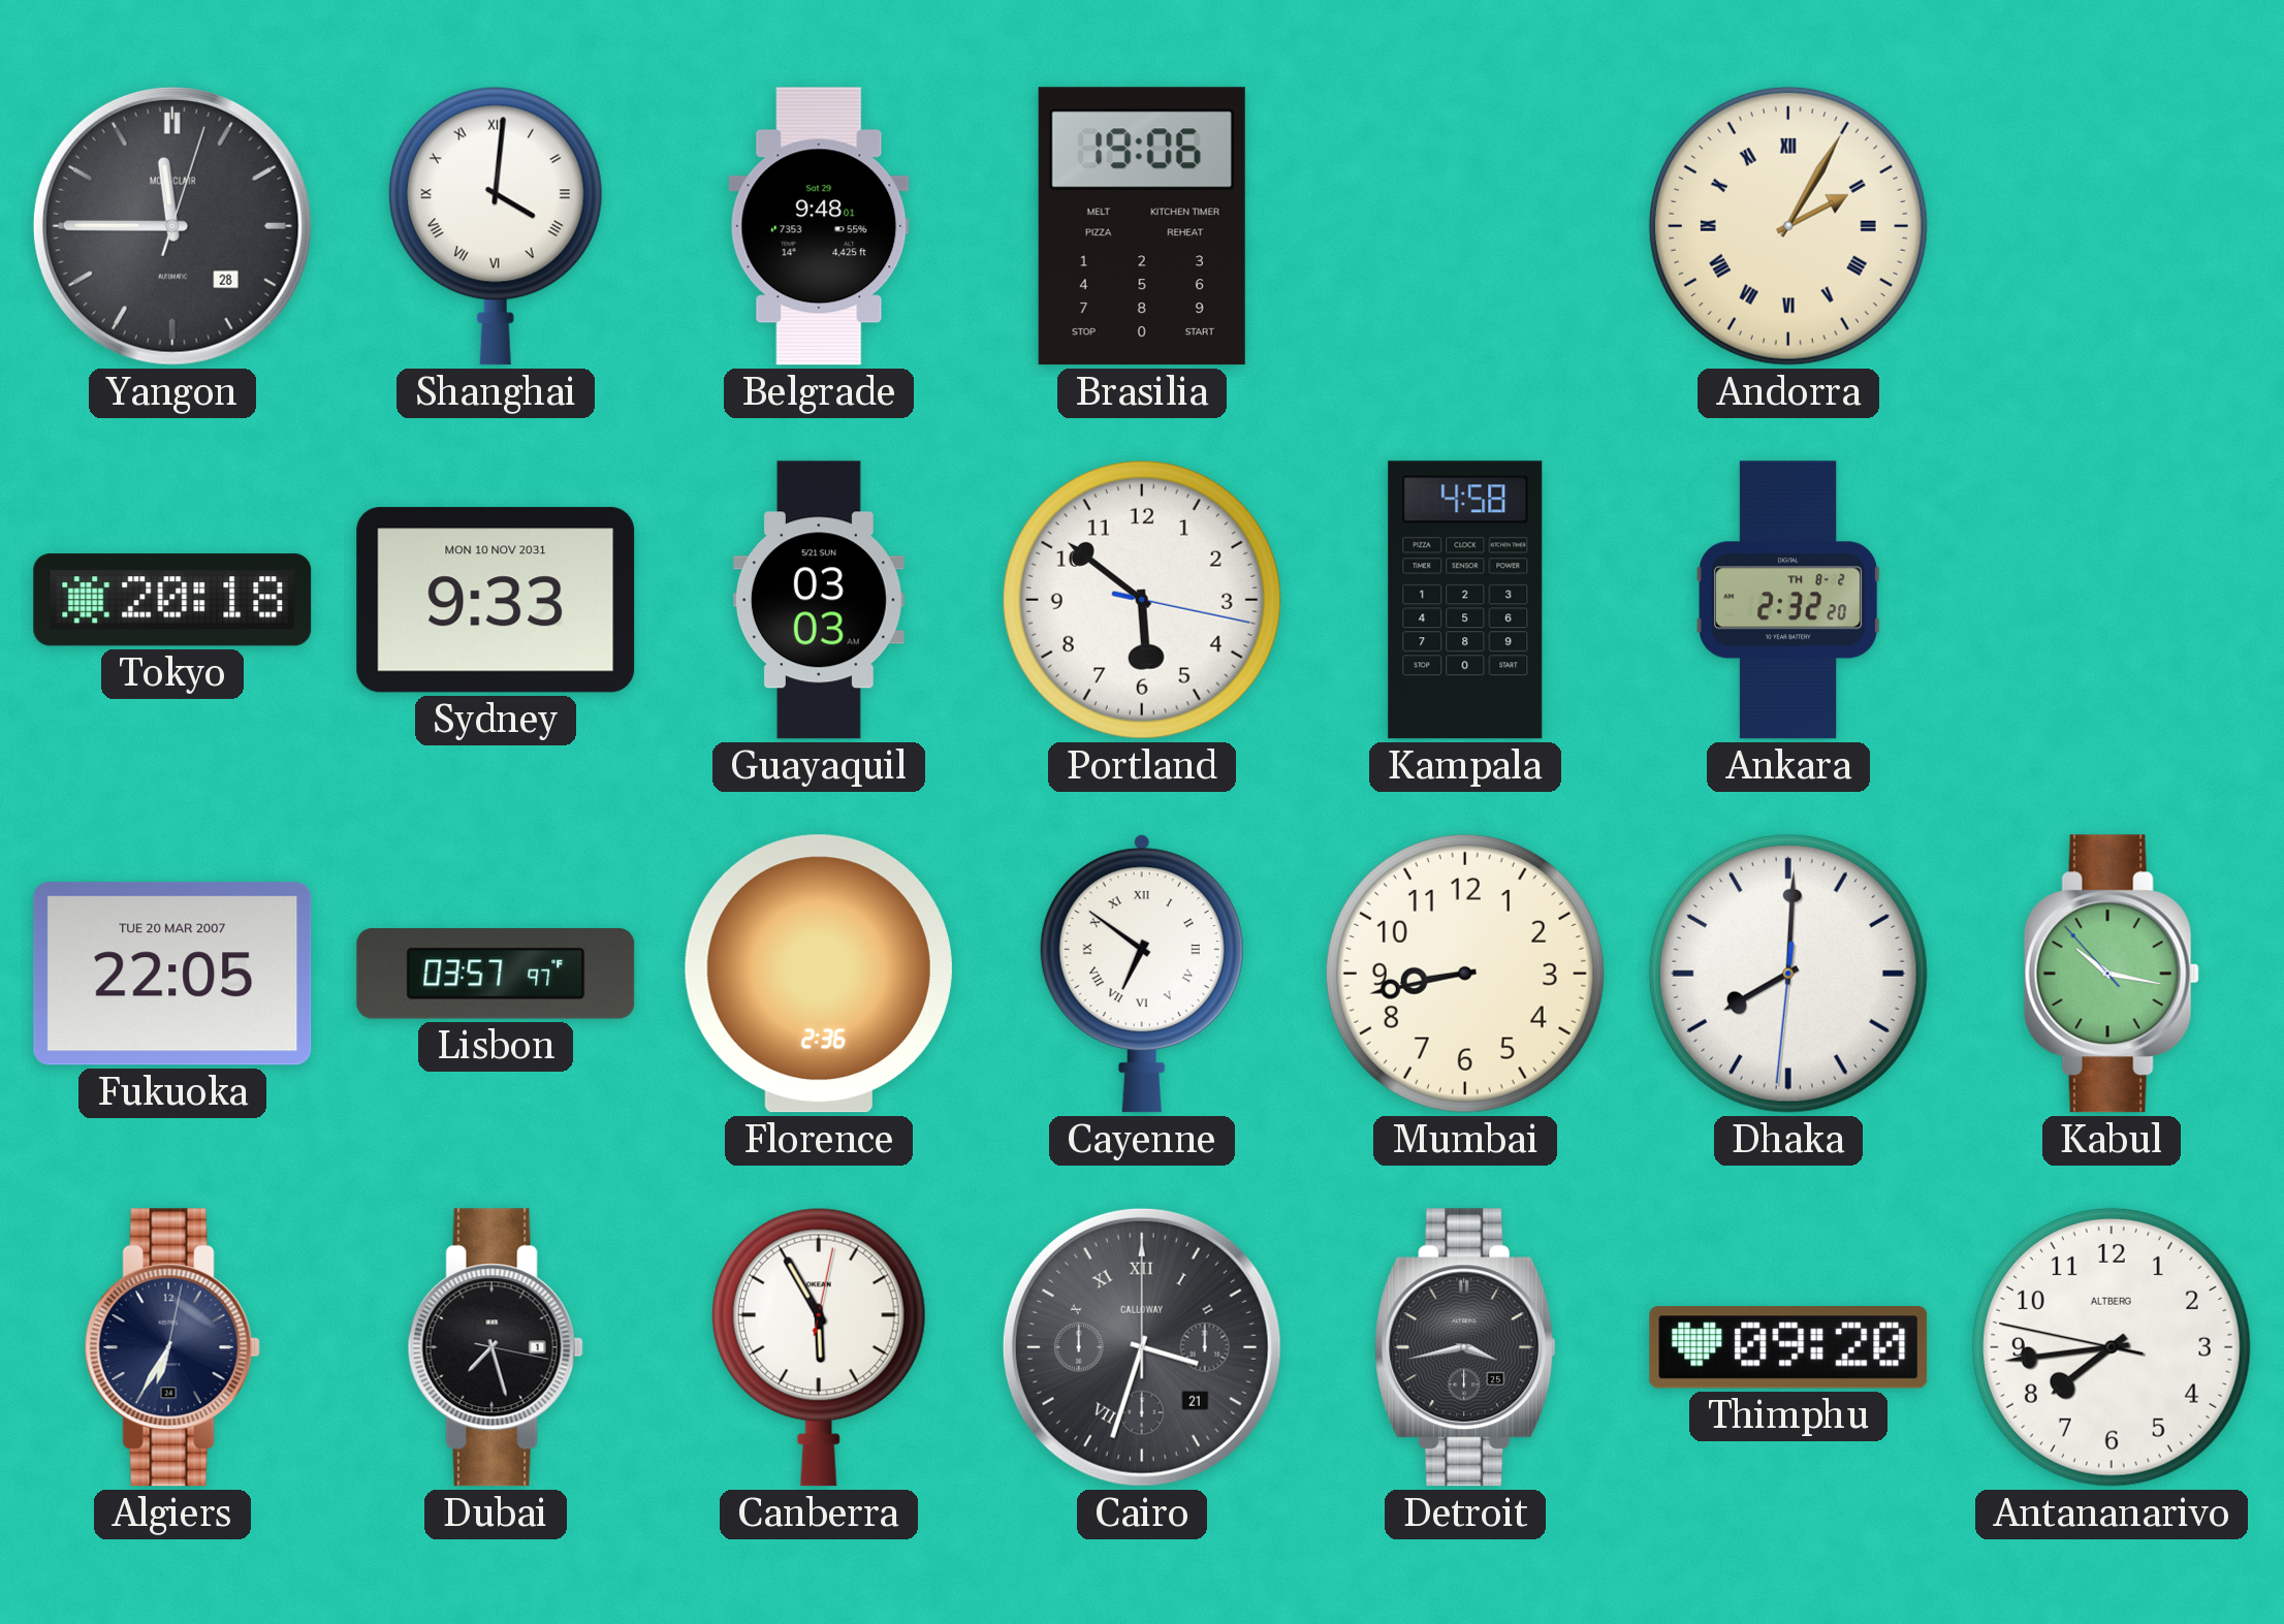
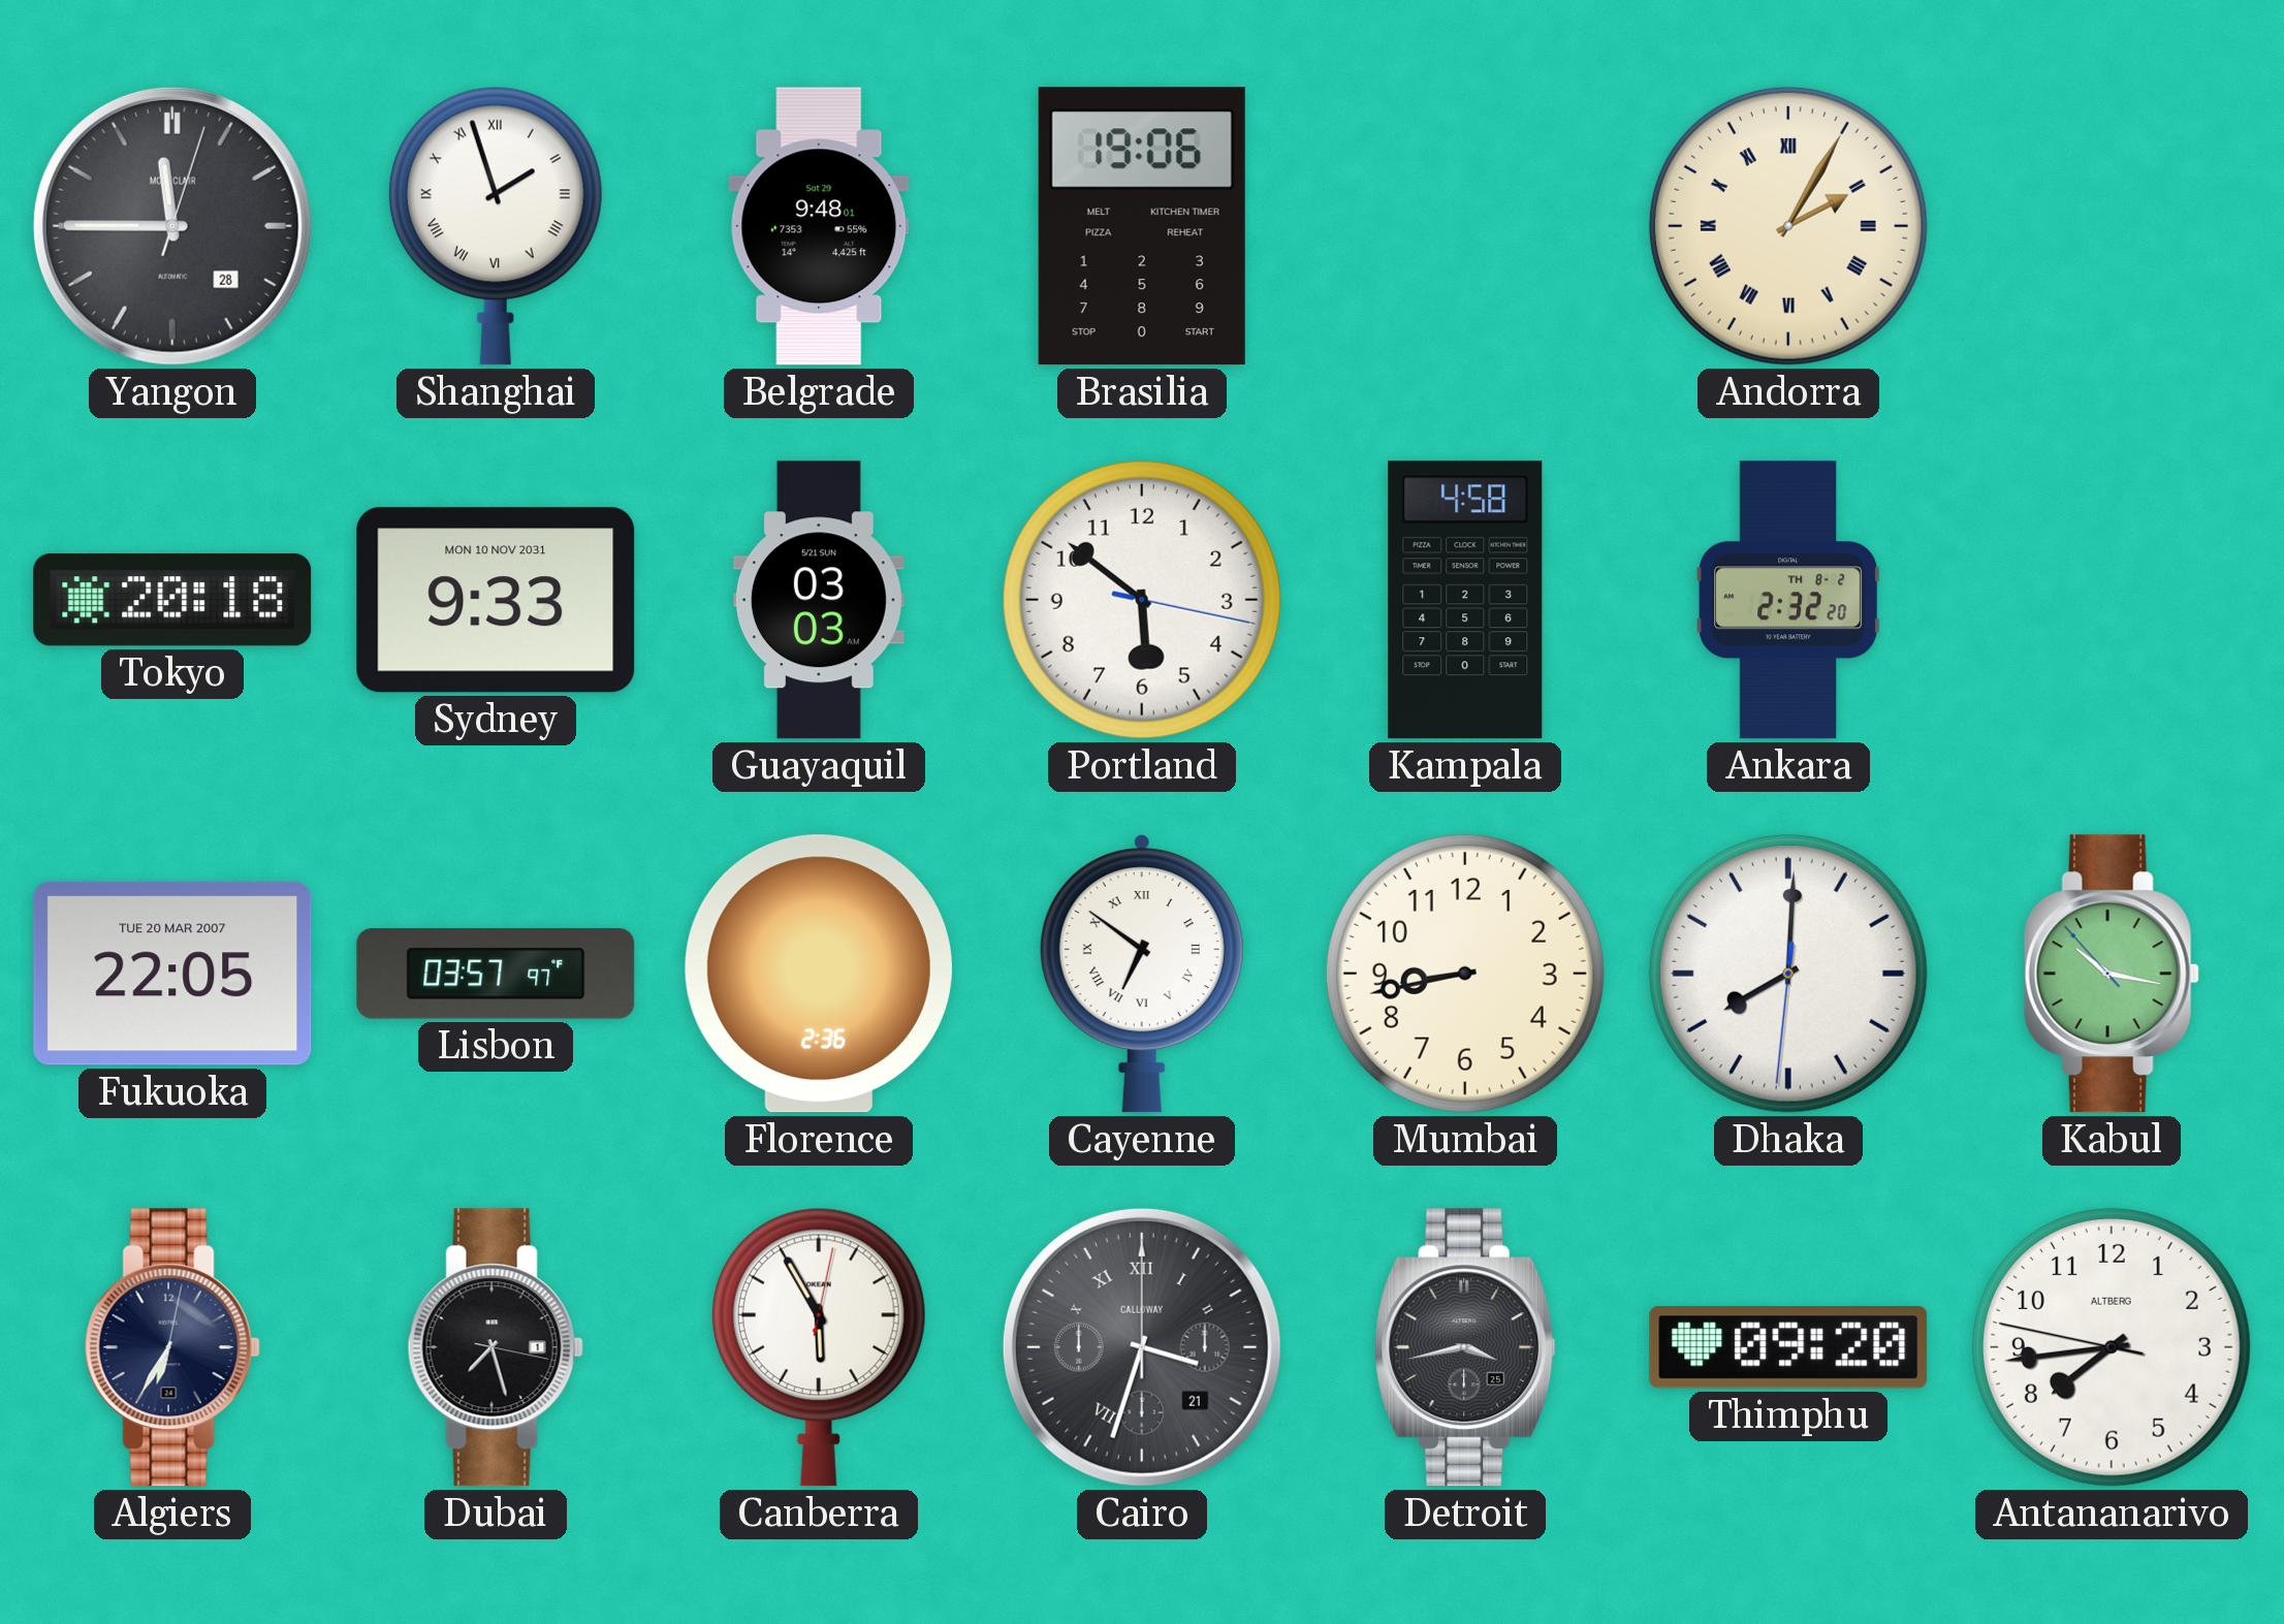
Shanghai: 4:01 -> 1:57 (496, 226)
